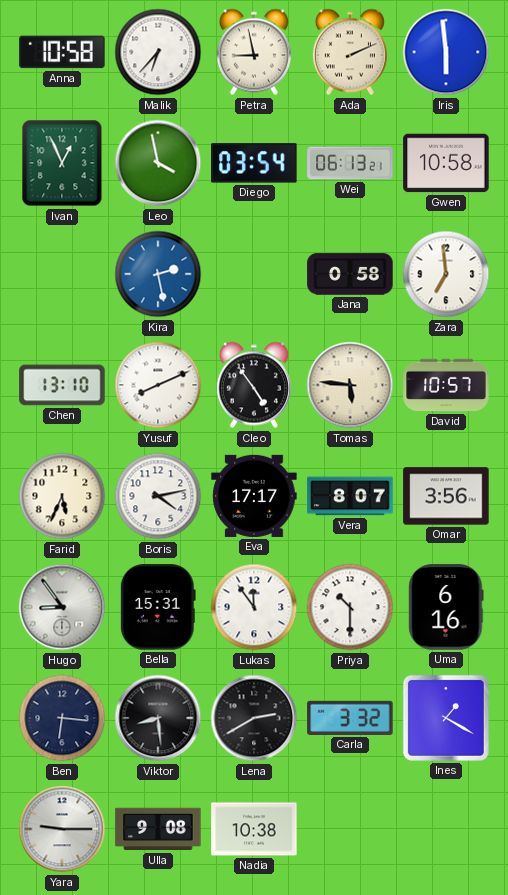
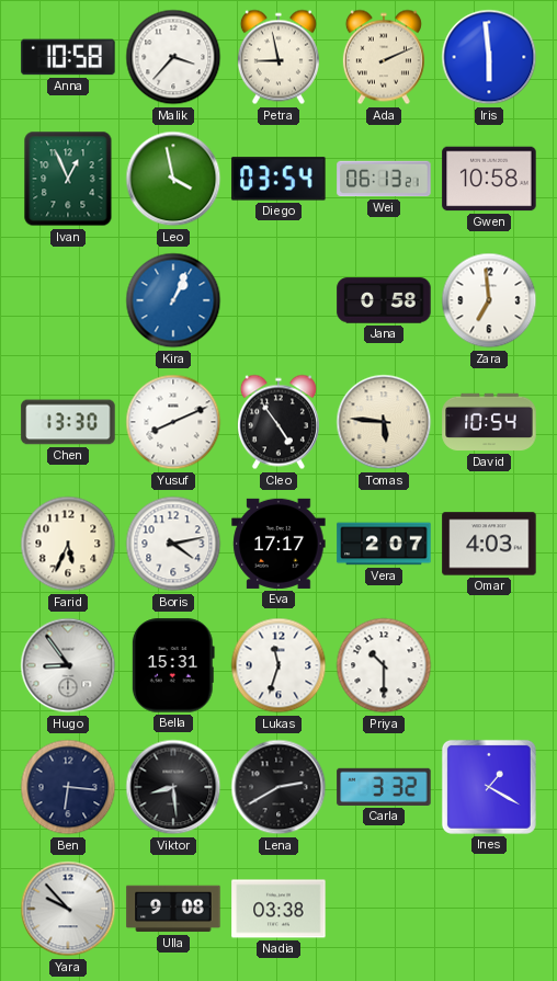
Malik: 6:37 -> 3:37 (173, 57)
Kira: 2:28 -> 1:04 (173, 300)
Chen: 13:10 -> 13:30 (68, 422)
David: 10:57 -> 10:54 (489, 422)
Vera: 8:07 -> 2:07 (384, 544)
Omar: 3:56 -> 4:03 (489, 544)
Lukas: 11:54 -> 11:33 (278, 665)
Uma: 6:16 -> none (446, 607)
Yara: 9:15 -> 9:53 (68, 909)
Nadia: 10:38 -> 03:38 (278, 909)
